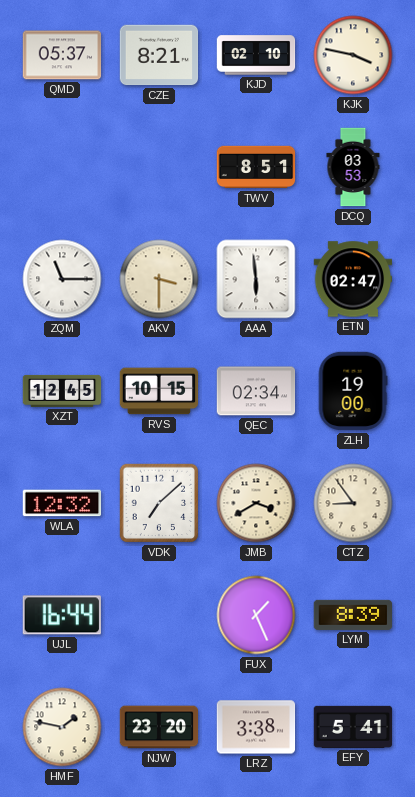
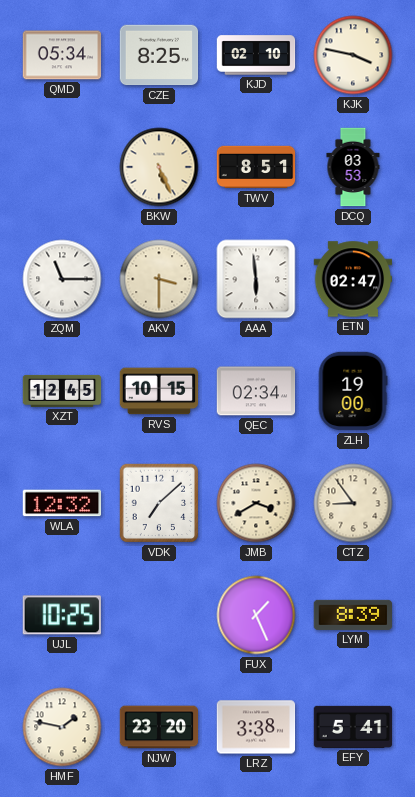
QMD: 05:37 -> 05:34 (62, 55)
CZE: 8:21 -> 8:25 (159, 55)
BKW: none -> 5:26 (159, 167)
UJL: 16:44 -> 10:25 (62, 615)
